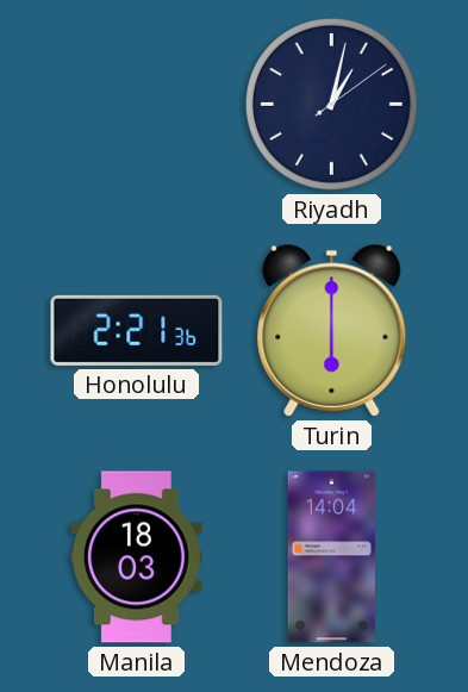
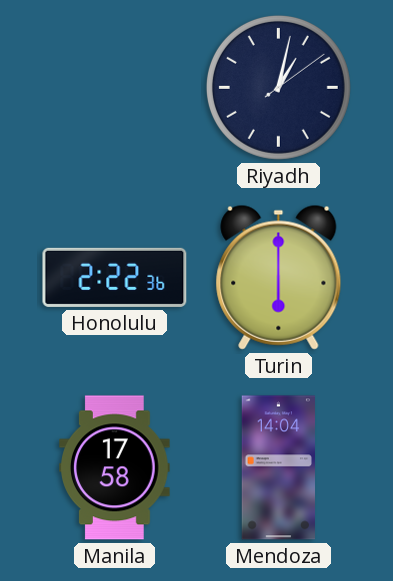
Honolulu: 2:21 -> 2:22 (115, 277)
Manila: 18:03 -> 17:58 (115, 468)
